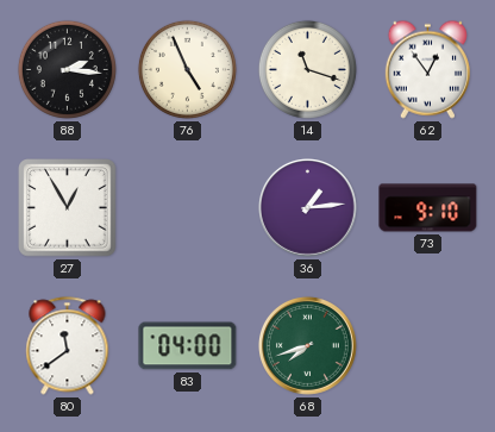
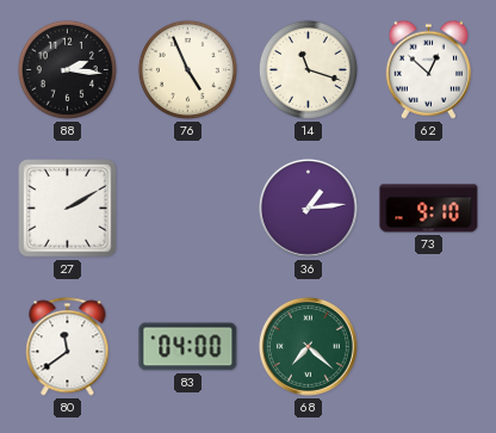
62: 12:54 -> 12:52 (428, 69)
27: 12:55 -> 2:10 (68, 209)
68: 7:42 -> 7:22 (308, 346)
